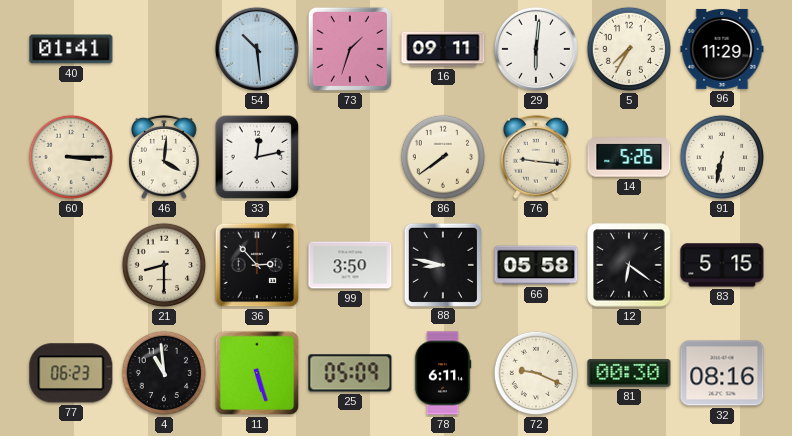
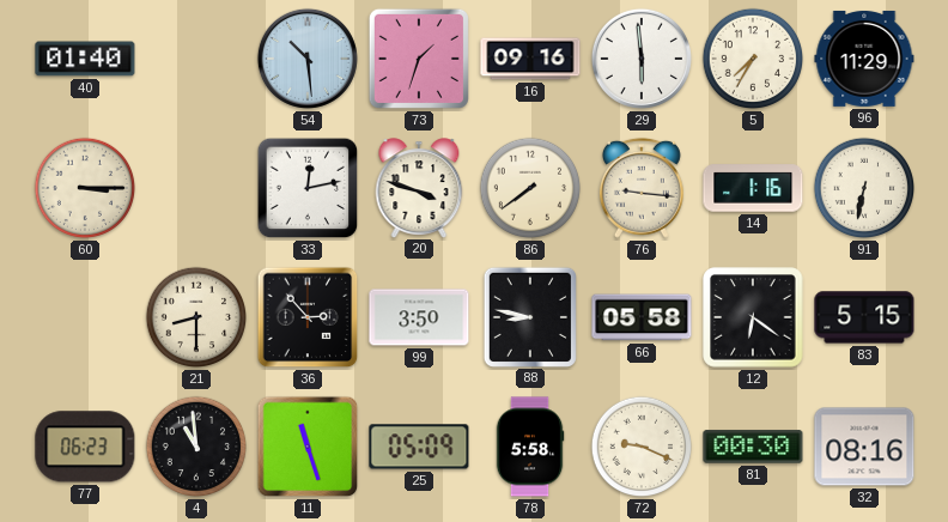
40: 01:41 -> 01:40 (85, 59)
16: 09:11 -> 09:16 (530, 59)
29: 6:01 -> 5:59 (642, 59)
46: 4:01 -> none (164, 157)
20: none -> 3:48 (419, 188)
14: 5:26 -> 1:16 (753, 188)
11: 5:27 -> 11:27 (308, 447)
78: 6:11 -> 5:58 (530, 447)
